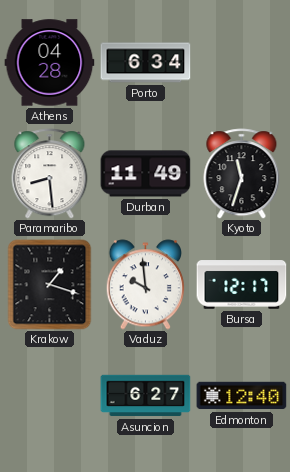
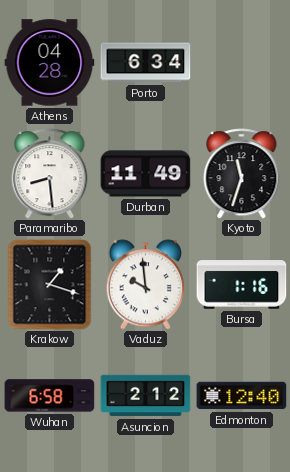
Bursa: 12:17 -> 1:16 (242, 285)
Wuhan: none -> 6:58 (50, 396)
Asuncion: 6:27 -> 2:12 (146, 396)
